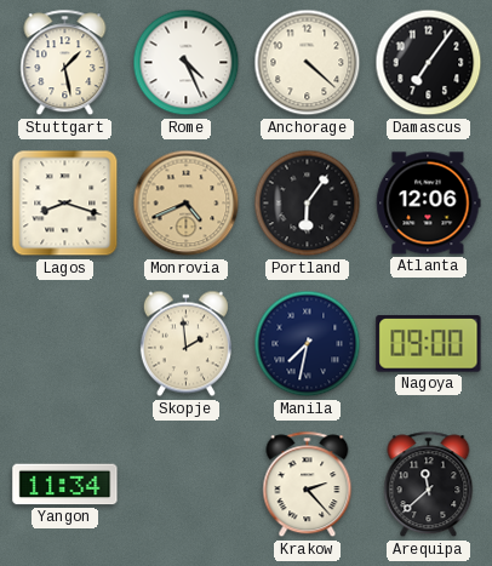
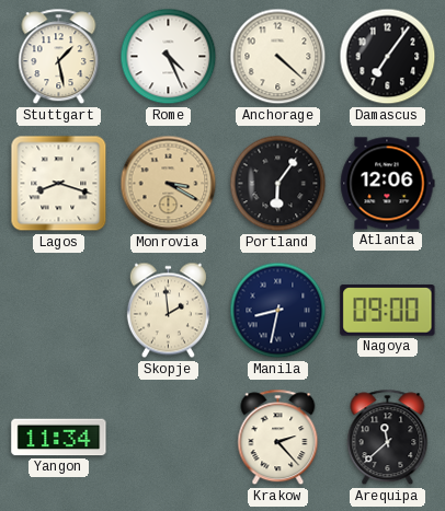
Monrovia: 4:41 -> 3:20 (169, 184)
Manila: 7:32 -> 8:32 (278, 311)
